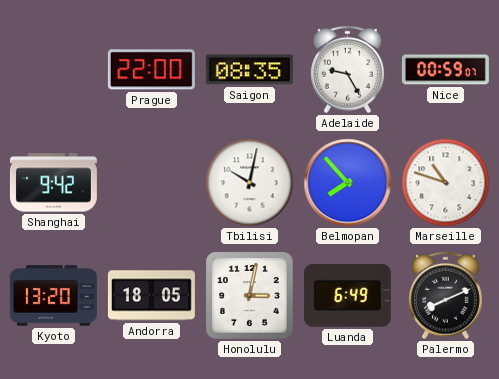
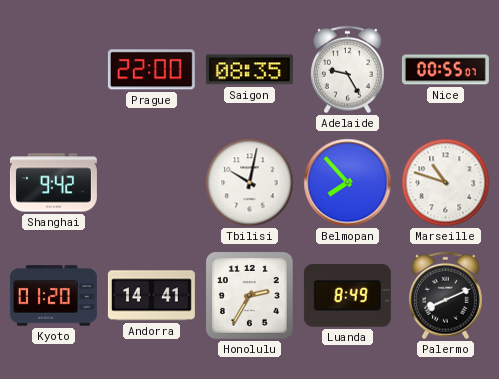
Nice: 00:59 -> 00:55 (445, 70)
Kyoto: 13:20 -> 01:20 (53, 296)
Andorra: 18:05 -> 14:41 (151, 296)
Honolulu: 3:02 -> 2:35 (250, 296)
Luanda: 6:49 -> 8:49 (347, 295)
